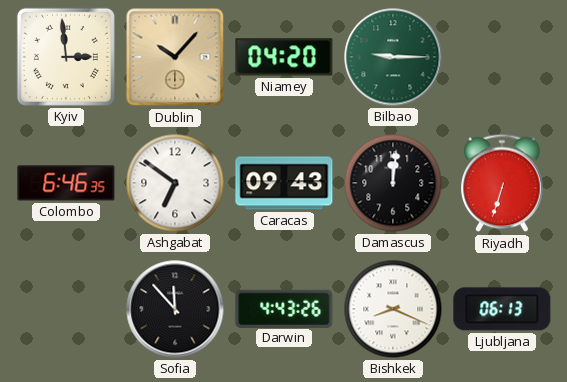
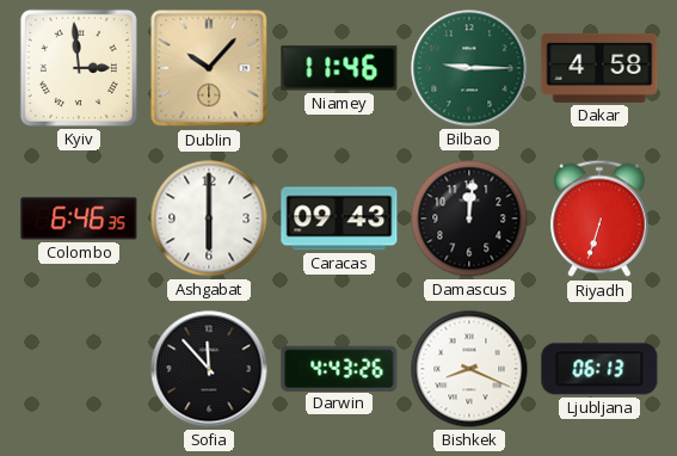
Niamey: 04:20 -> 11:46 (339, 68)
Dakar: none -> 4:58 (599, 68)
Ashgabat: 6:51 -> 6:00 (209, 218)
